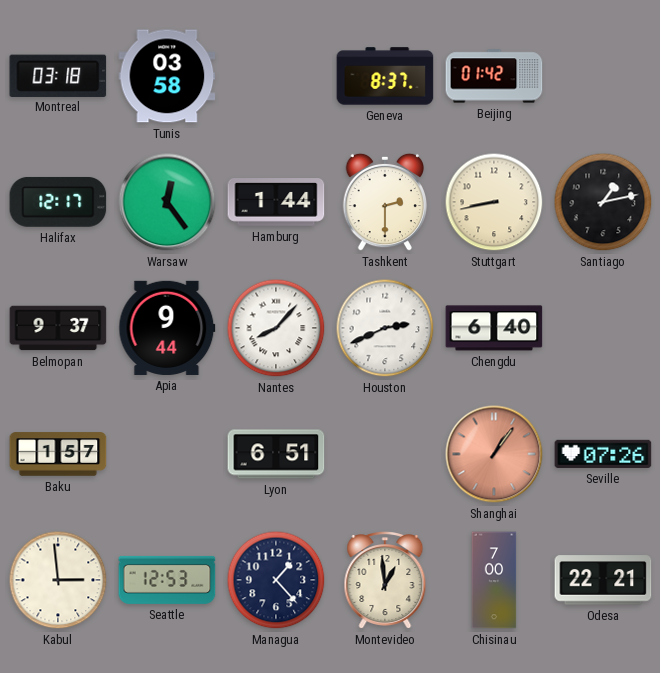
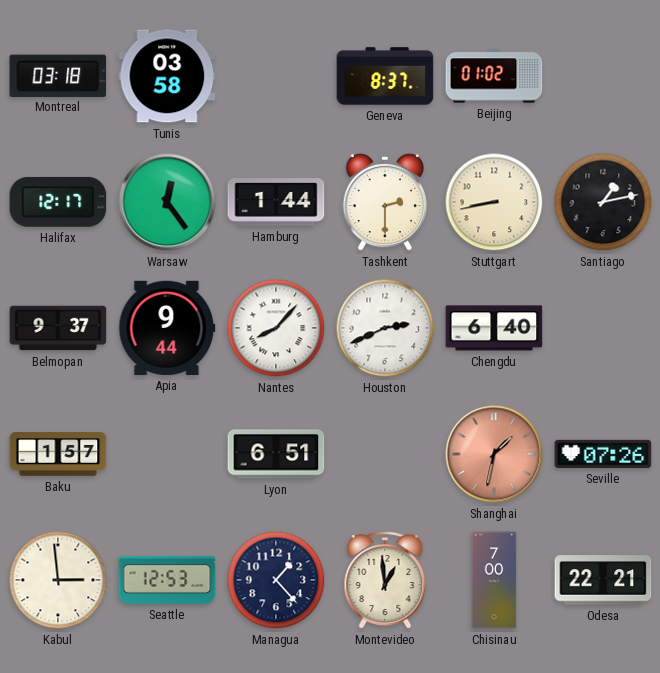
Beijing: 01:42 -> 01:02 (494, 76)
Shanghai: 1:06 -> 1:32 (494, 454)
